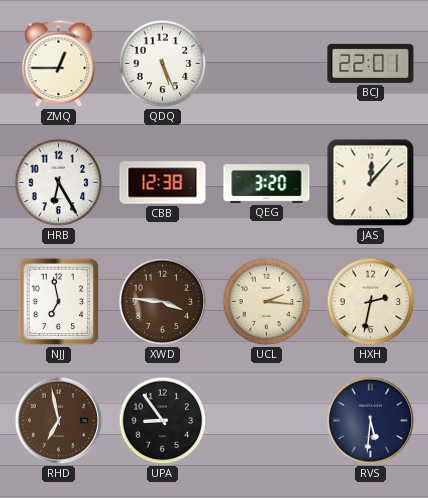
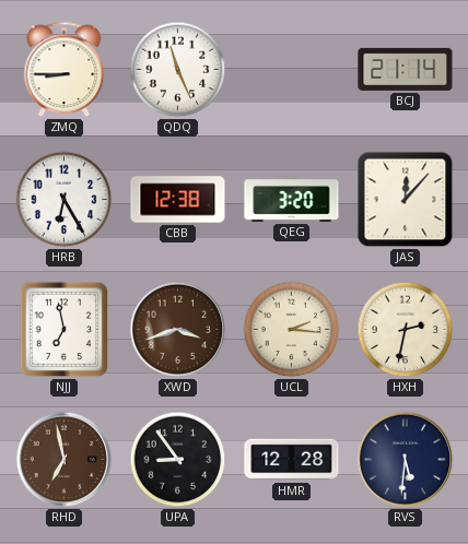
ZMQ: 12:45 -> 8:45 (65, 70)
QDQ: 5:26 -> 11:26 (178, 70)
BCJ: 22:01 -> 21:14 (406, 69)
XWD: 3:46 -> 3:42 (178, 330)
HMR: none -> 12:28 (292, 460)
